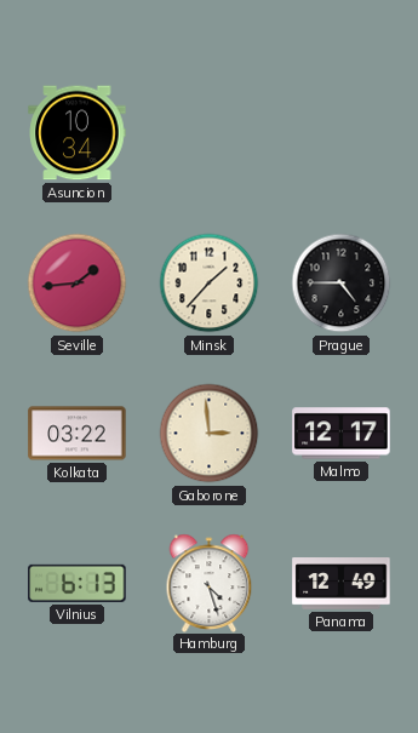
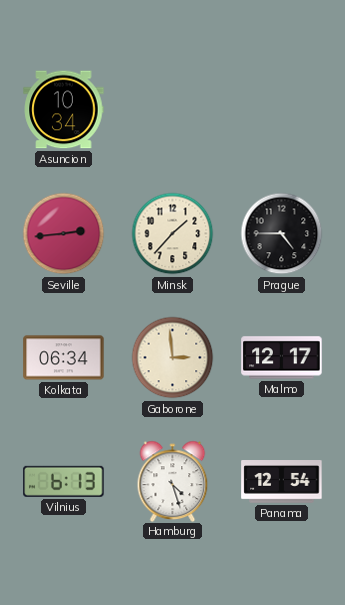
Seville: 1:44 -> 2:44 (64, 234)
Kolkata: 03:22 -> 06:34 (64, 358)
Panama: 12:49 -> 12:54 (282, 482)
